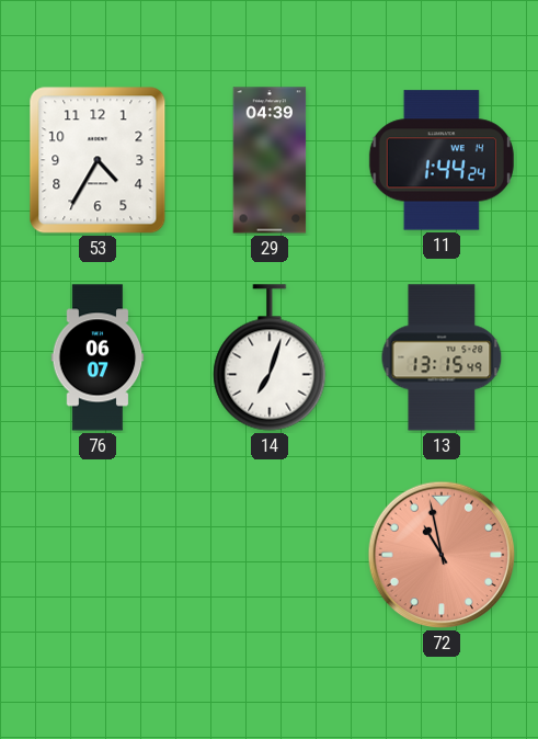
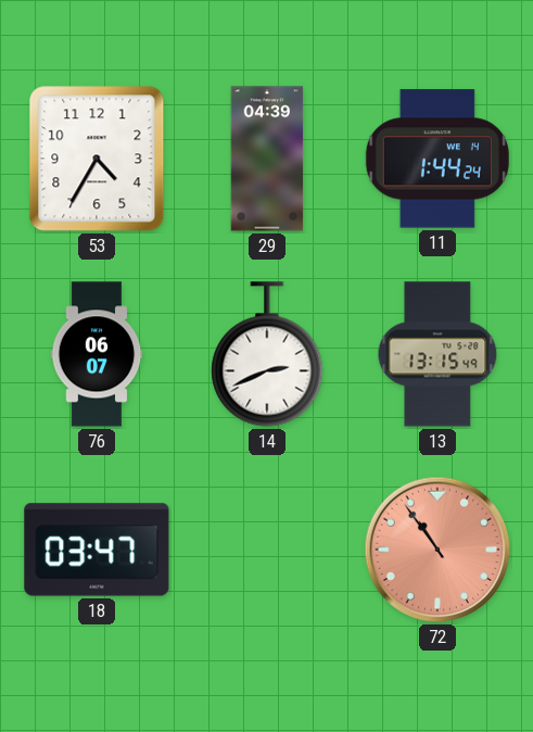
14: 7:03 -> 2:41 (267, 354)
18: none -> 03:47 (97, 550)
72: 10:58 -> 10:54 (437, 550)
